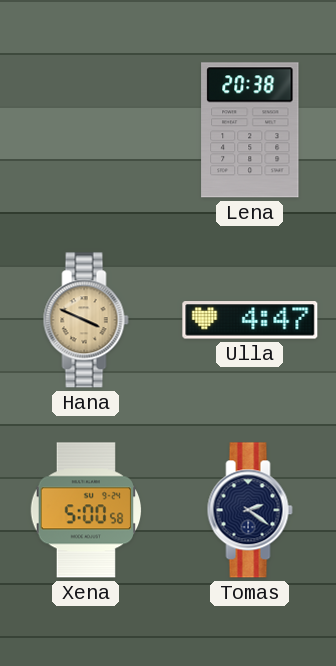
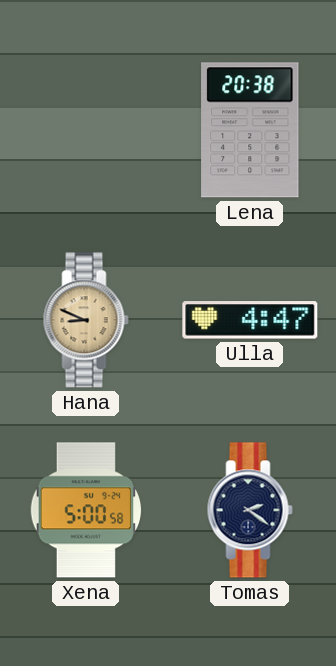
Hana: 3:49 -> 8:49 (86, 320)
